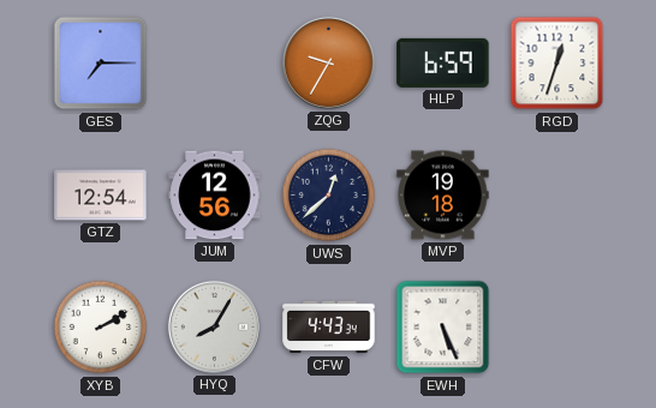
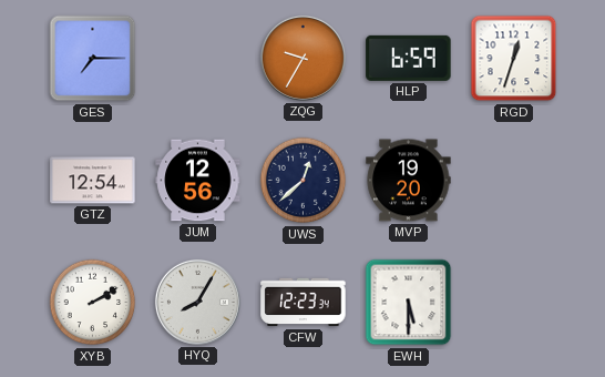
MVP: 19:18 -> 19:20 (409, 181)
CFW: 4:43 -> 12:23 (304, 303)
EWH: 5:26 -> 5:30 (409, 303)
